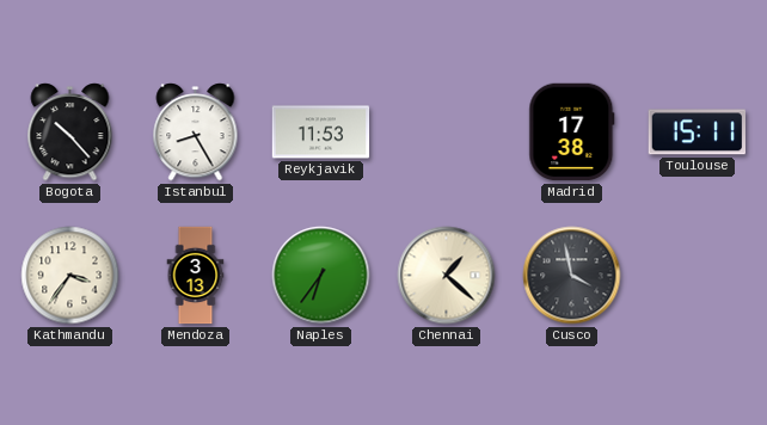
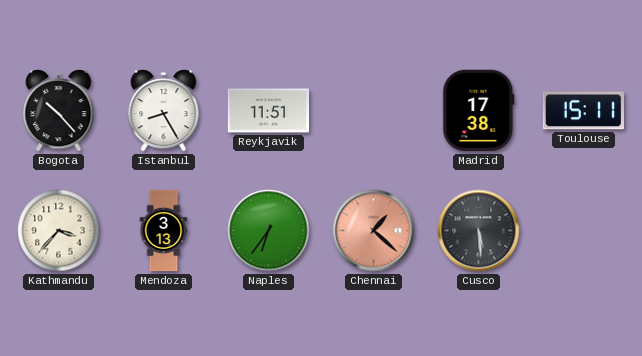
Reykjavik: 11:53 -> 11:51 (269, 111)
Kathmandu: 3:36 -> 3:37 (59, 231)
Chennai dial: cream -> salmon (374, 231)
Cusco: 3:58 -> 5:29 (479, 231)
